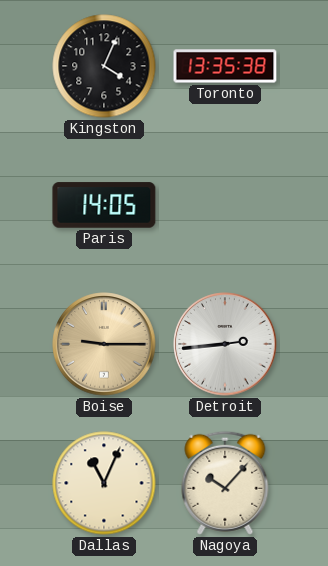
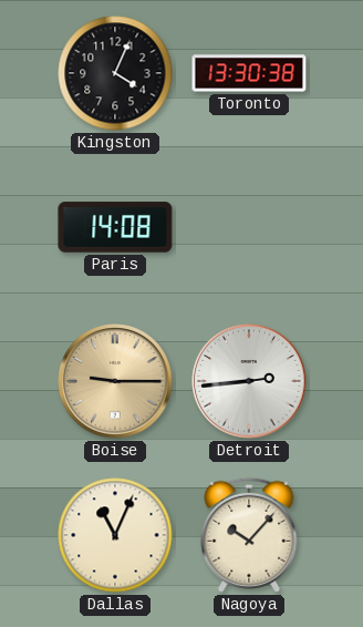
Toronto: 13:35 -> 13:30 (249, 73)
Paris: 14:05 -> 14:08 (115, 227)
